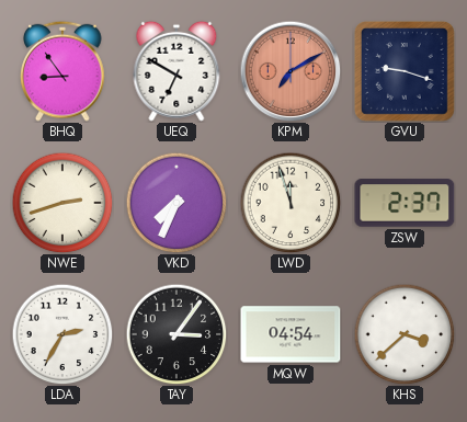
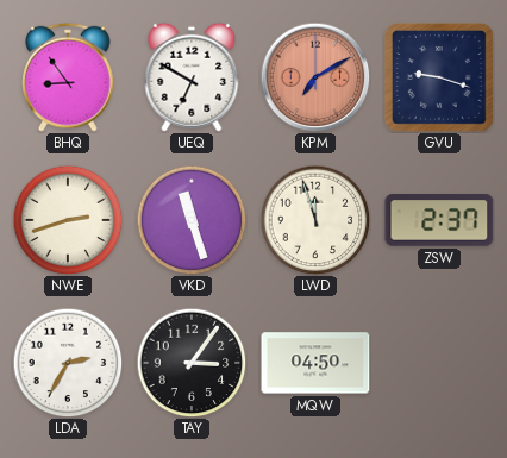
VKD: 7:34 -> 11:27 (192, 220)
MQW: 04:54 -> 04:50 (315, 363)
KHS: 3:38 -> none (405, 334)
